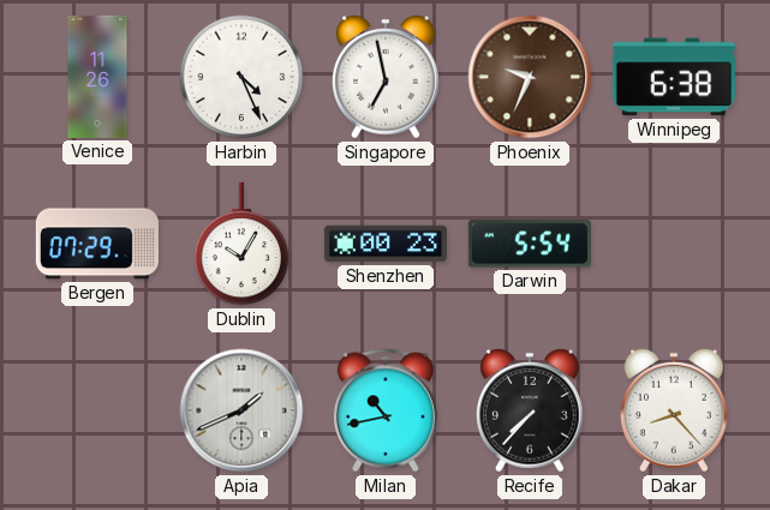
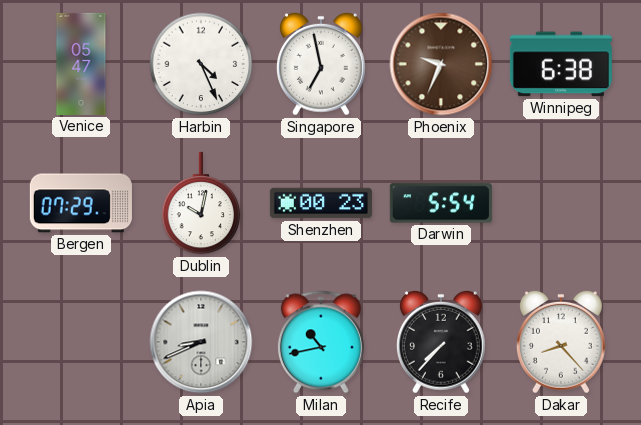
Venice: 11:26 -> 05:47 (81, 64)
Dublin: 10:05 -> 10:02 (201, 203)
Apia: 1:41 -> 8:41 (201, 342)
